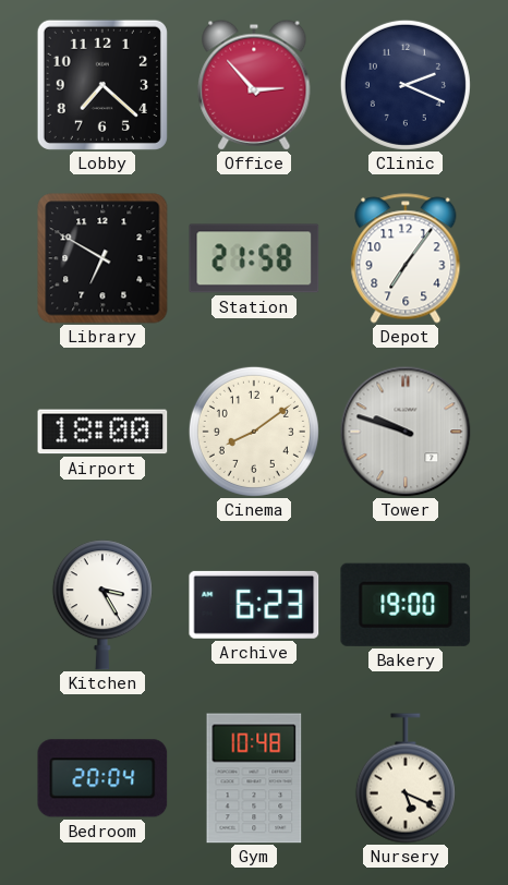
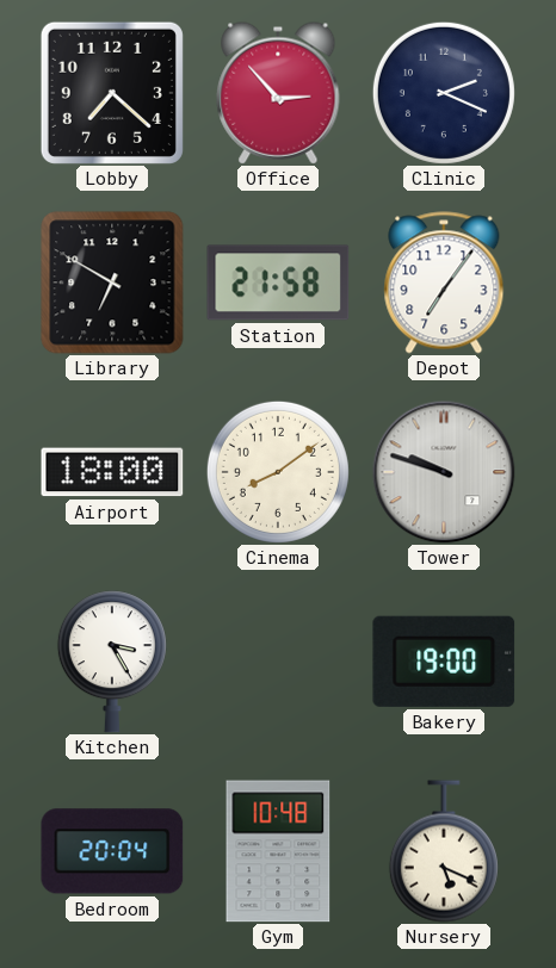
Archive: 6:23 -> none (254, 605)
